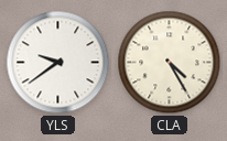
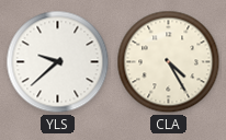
YLS: 9:39 -> 9:38 (58, 62)
